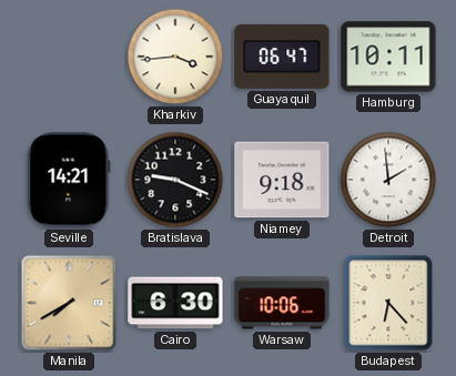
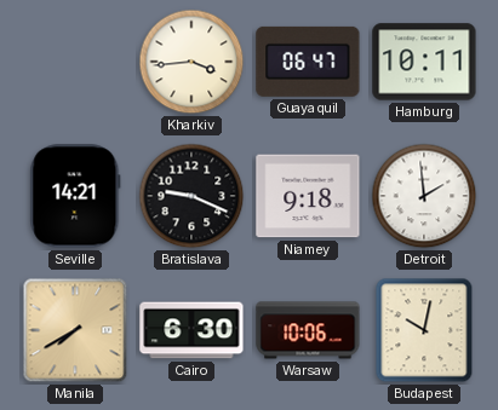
Budapest: 6:23 -> 10:02 (424, 330)
